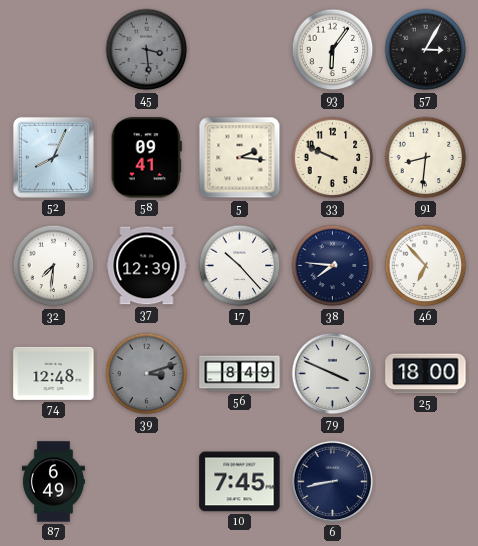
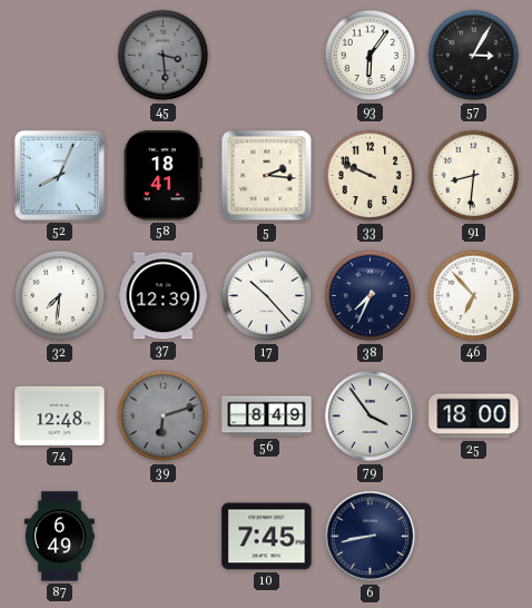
58: 09:41 -> 18:41 (162, 176)
38: 7:46 -> 7:34 (371, 296)
39: 3:12 -> 6:12 (164, 416)
79: 3:49 -> 3:54 (371, 416)
